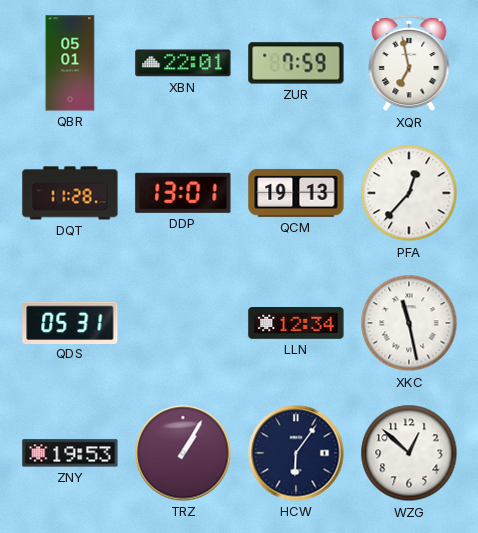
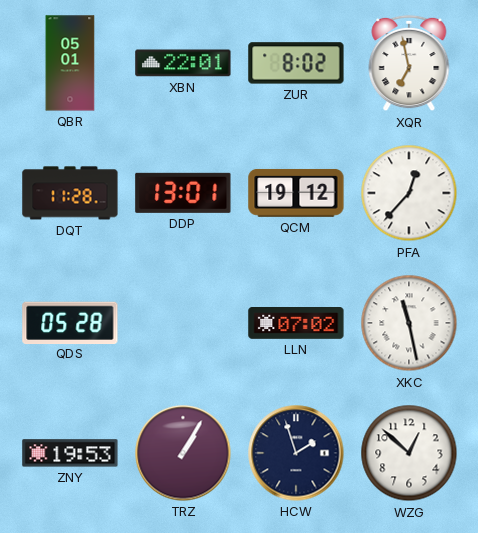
ZUR: 7:59 -> 8:02 (296, 63)
QCM: 19:13 -> 19:12 (296, 193)
QDS: 05:31 -> 05:28 (70, 322)
LLN: 12:34 -> 07:02 (296, 324)
HCW: 6:06 -> 1:57 (296, 453)
